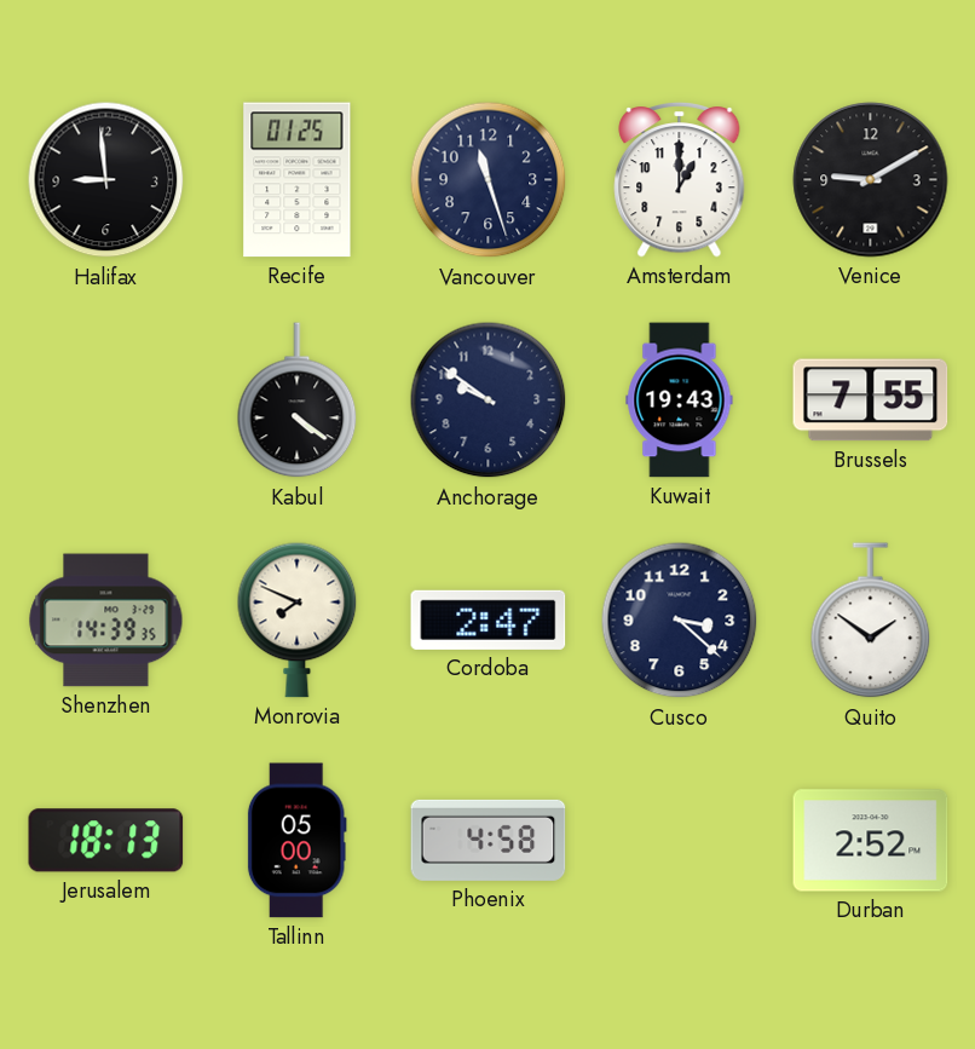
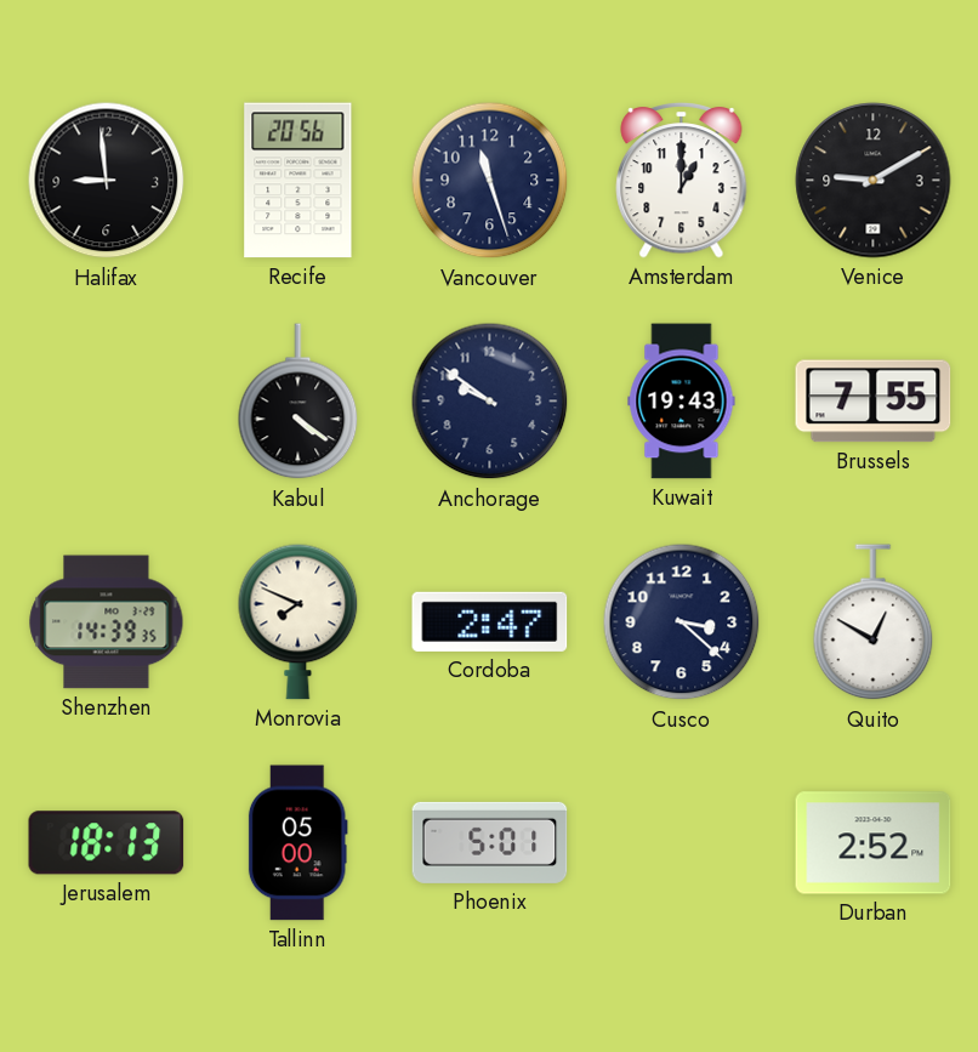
Recife: 01:25 -> 20:56 (298, 181)
Quito: 1:51 -> 12:50 (874, 622)
Phoenix: 4:58 -> 5:01 (490, 842)
